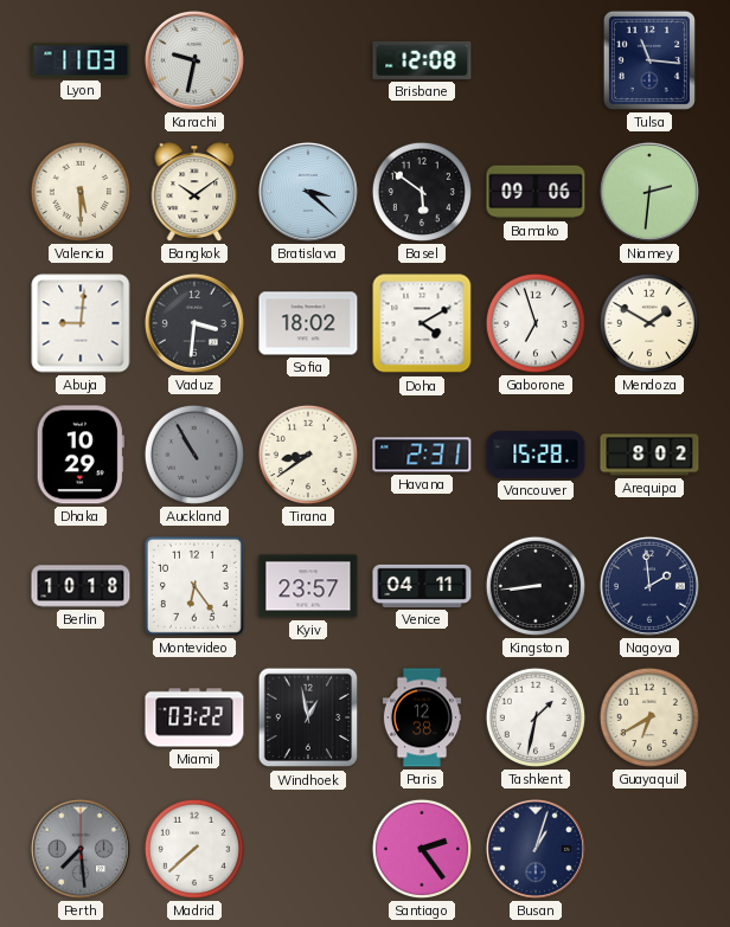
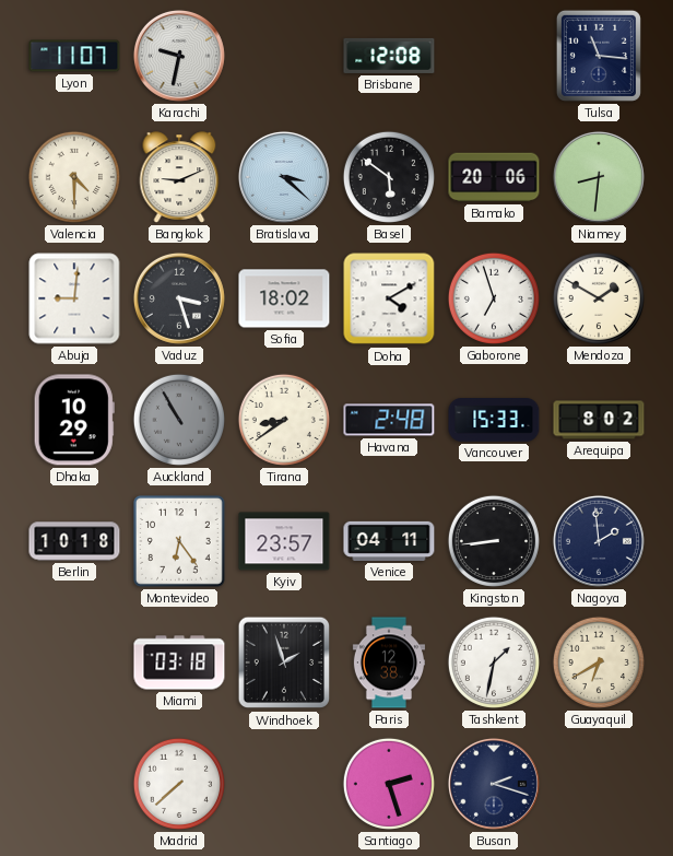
Lyon: 11:03 -> 11:07 (74, 56)
Valencia: 5:30 -> 4:30 (74, 177)
Bangkok: 10:09 -> 9:11 (179, 177)
Bamako: 09:06 -> 20:06 (494, 177)
Niamey: 2:31 -> 8:31 (599, 177)
Vaduz: 3:31 -> 3:27 (179, 298)
Havana: 2:31 -> 2:48 (389, 420)
Vancouver: 15:28 -> 15:33 (494, 421)
Miami: 03:22 -> 03:18 (179, 662)
Windhoek: 12:58 -> 1:57 (284, 662)
Perth: 7:29 -> none (81, 849)
Santiago: 2:24 -> 2:27 (389, 784)
Busan: 1:03 -> 2:18 (494, 784)
